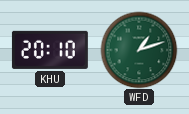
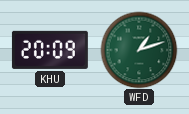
KHU: 20:10 -> 20:09 (50, 50)
